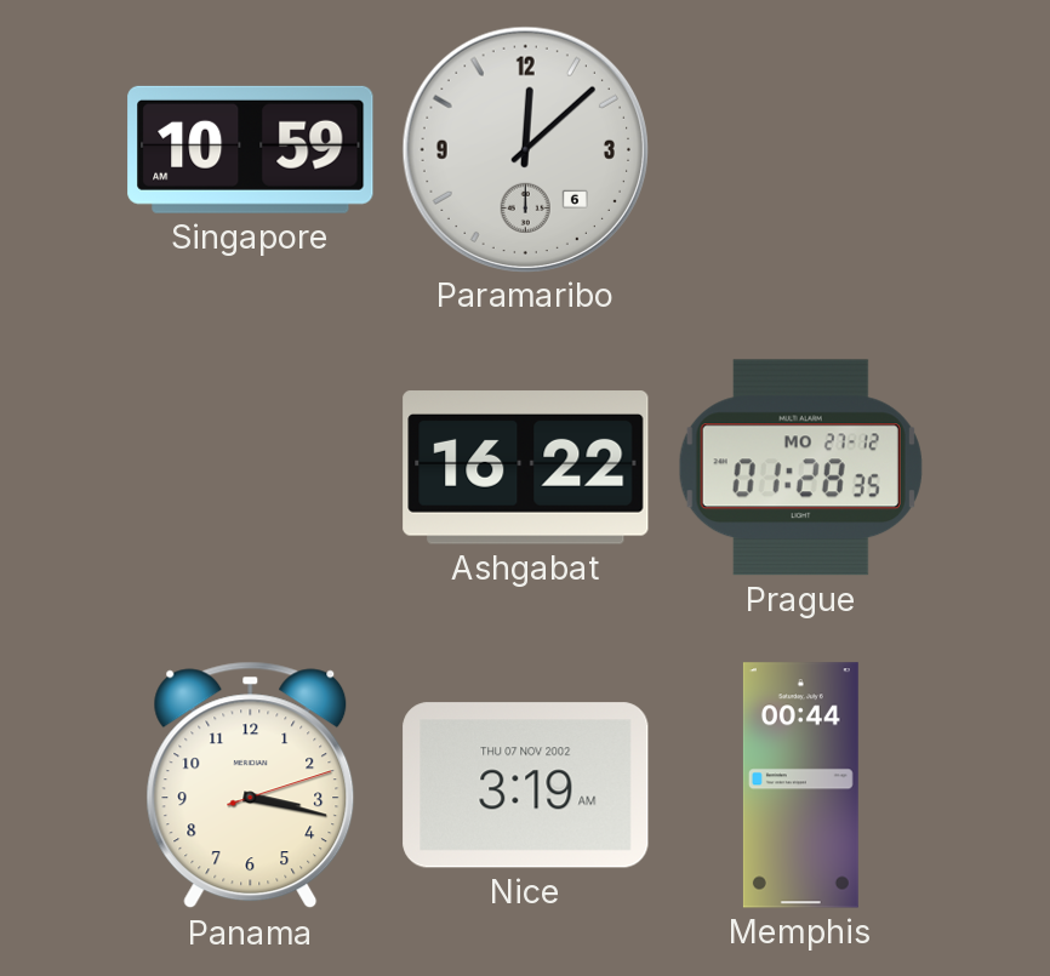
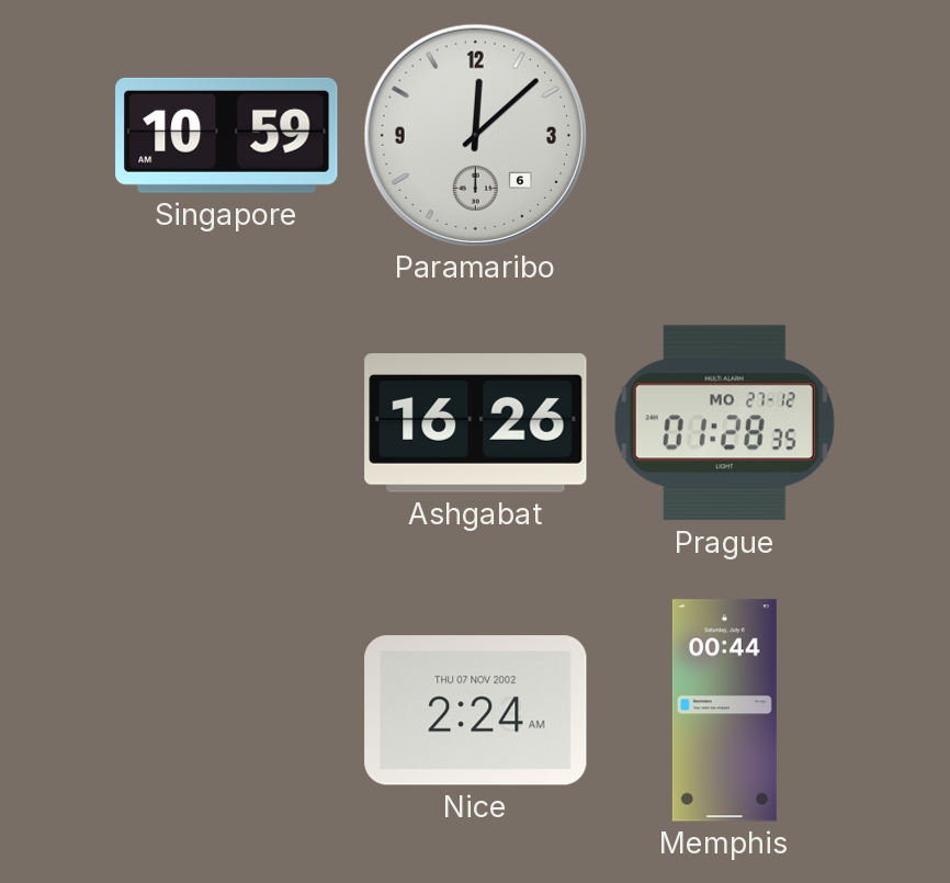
Ashgabat: 16:22 -> 16:26 (476, 423)
Panama: 3:17 -> none (251, 786)
Nice: 3:19 -> 2:24 (476, 711)
